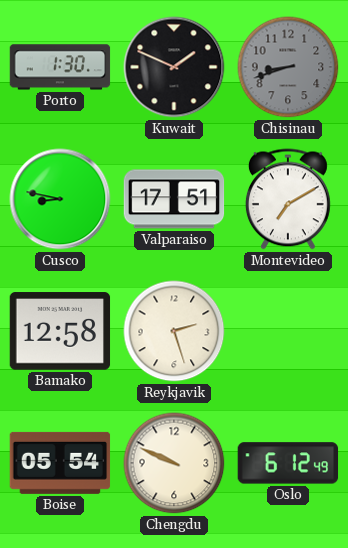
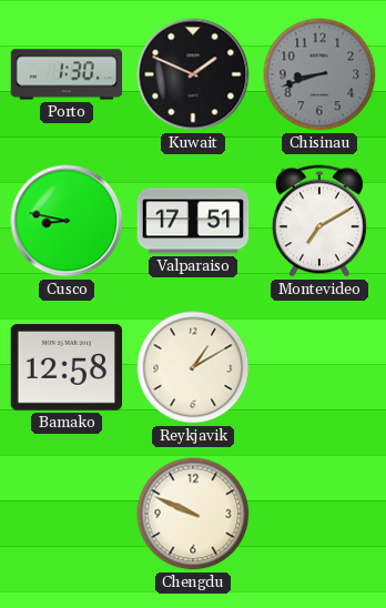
Reykjavik: 2:27 -> 1:10 (193, 367)
Boise: 05:54 -> none (60, 463)
Oslo: 6:12 -> none (288, 463)
